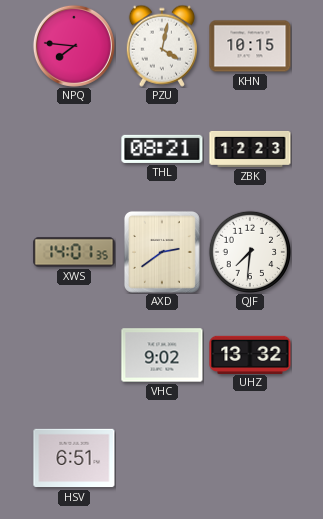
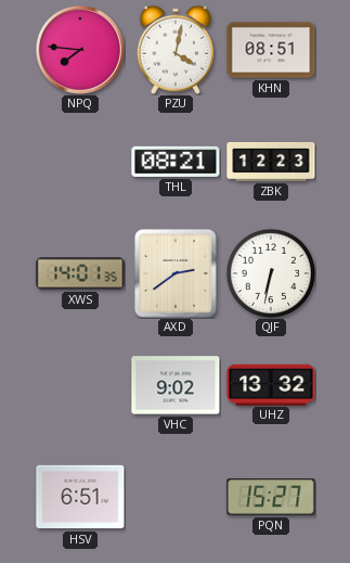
KHN: 10:15 -> 08:51 (271, 50)
QJF: 7:31 -> 6:32 (270, 272)
PQN: none -> 15:27 (271, 497)
